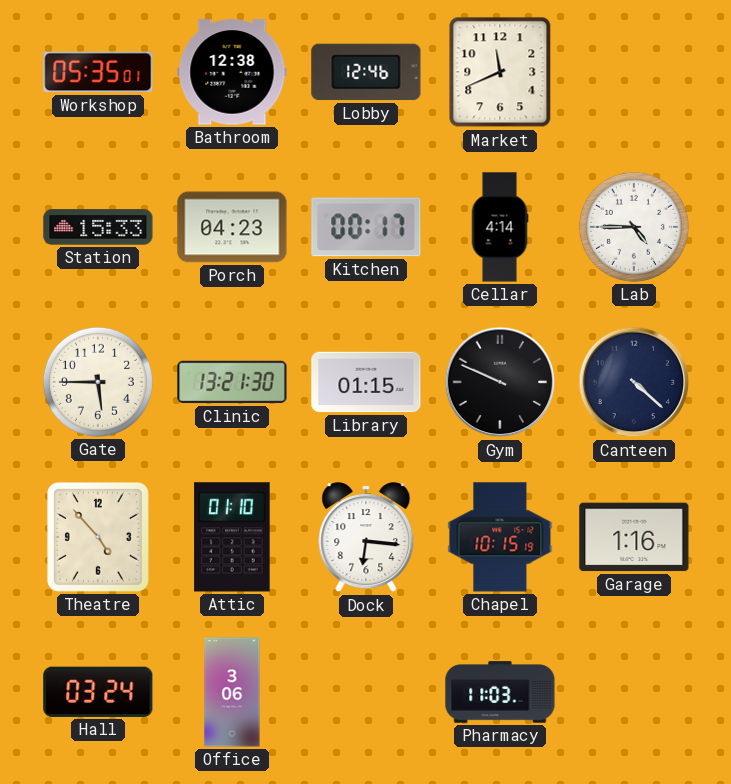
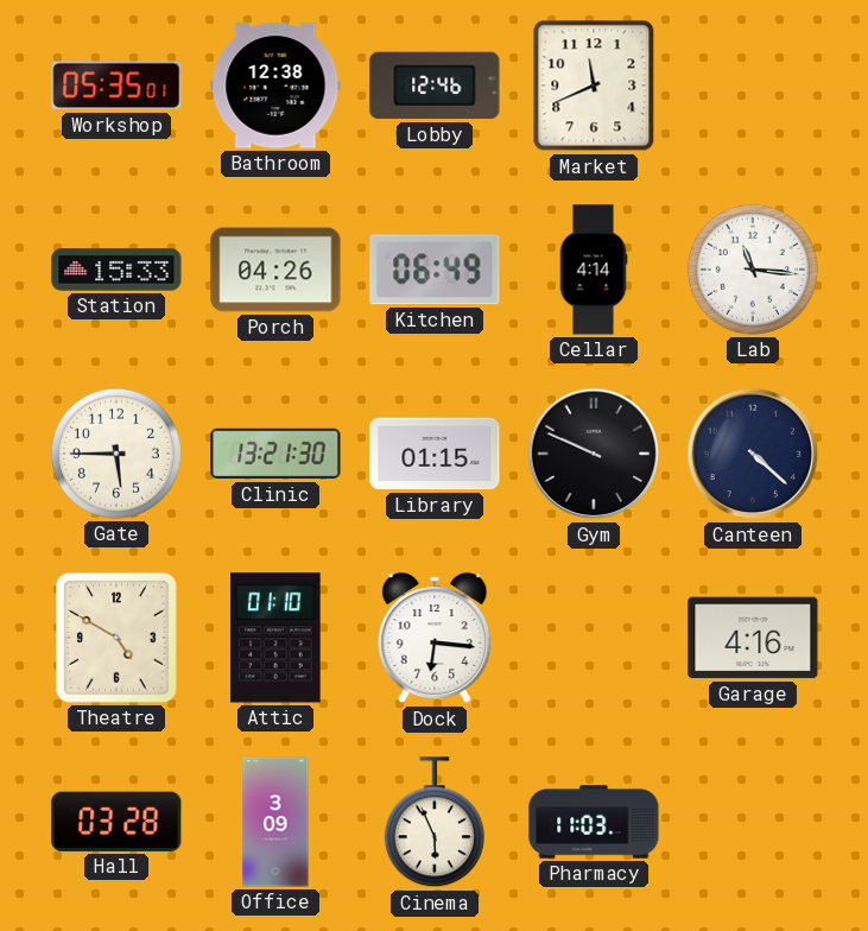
Porch: 04:23 -> 04:26 (275, 270)
Kitchen: 00:17 -> 06:49 (435, 270)
Lab: 4:45 -> 11:16 (753, 270)
Theatre: 4:53 -> 4:50 (116, 638)
Chapel: 10:15 -> none (500, 537)
Garage: 1:16 -> 4:16 (753, 638)
Hall: 03:24 -> 03:28 (116, 822)
Office: 3:06 -> 3:09 (275, 822)
Cinema: none -> 5:56 (435, 823)
